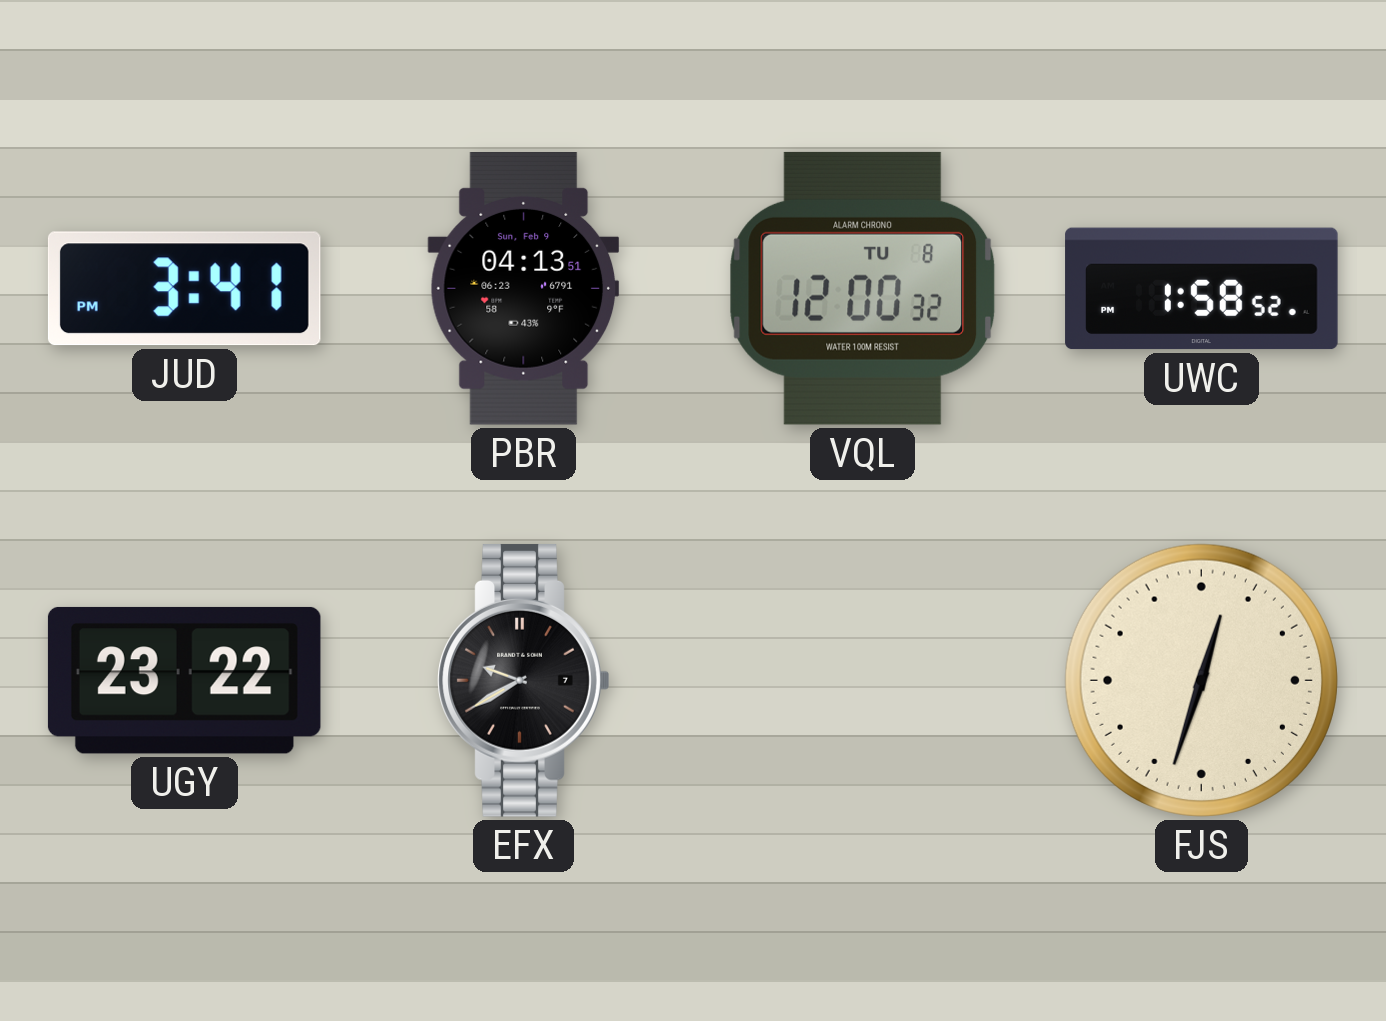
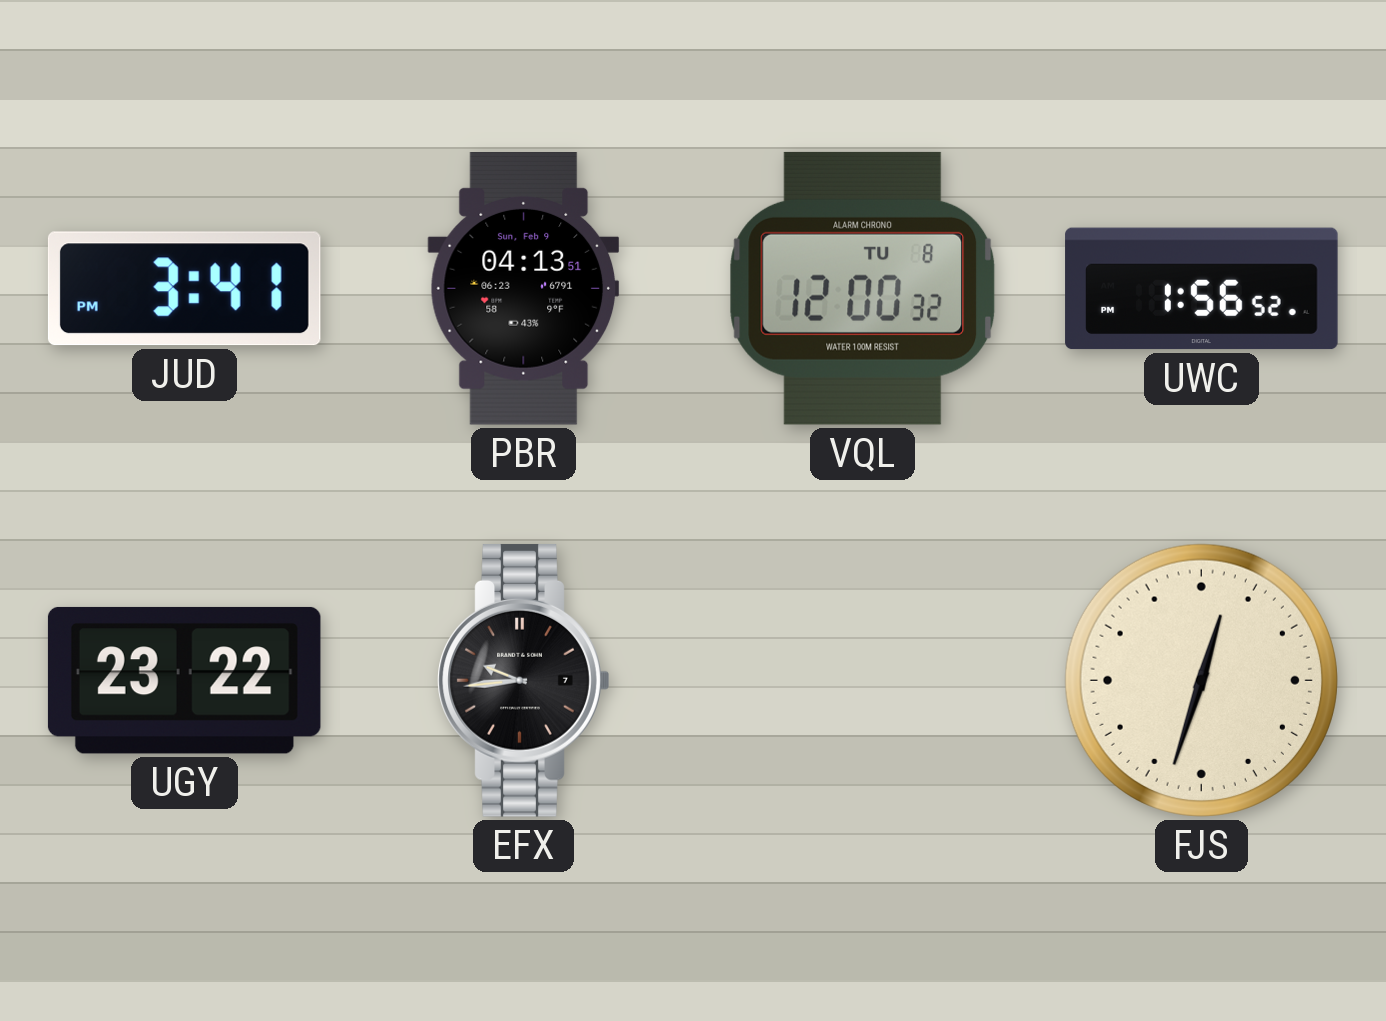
UWC: 1:58 -> 1:56 (1202, 289)
EFX: 9:40 -> 9:44 (524, 680)
